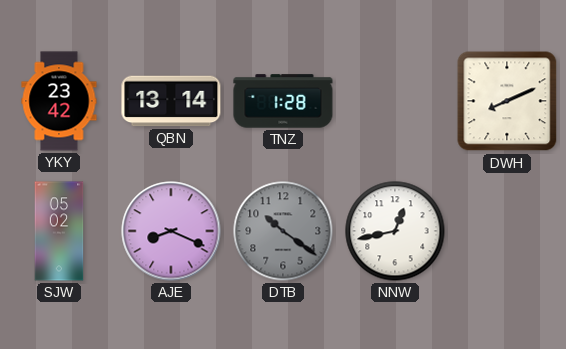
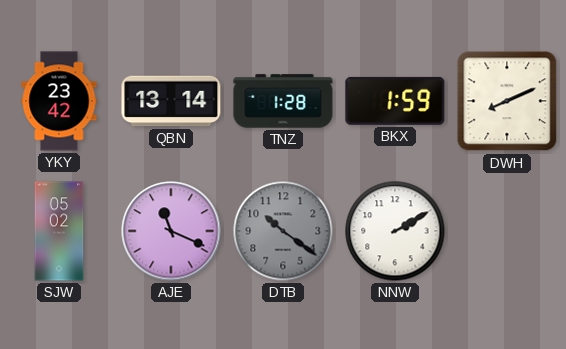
BKX: none -> 1:59 (395, 101)
AJE: 8:19 -> 11:19 (171, 231)
NNW: 12:43 -> 2:10 (395, 231)
